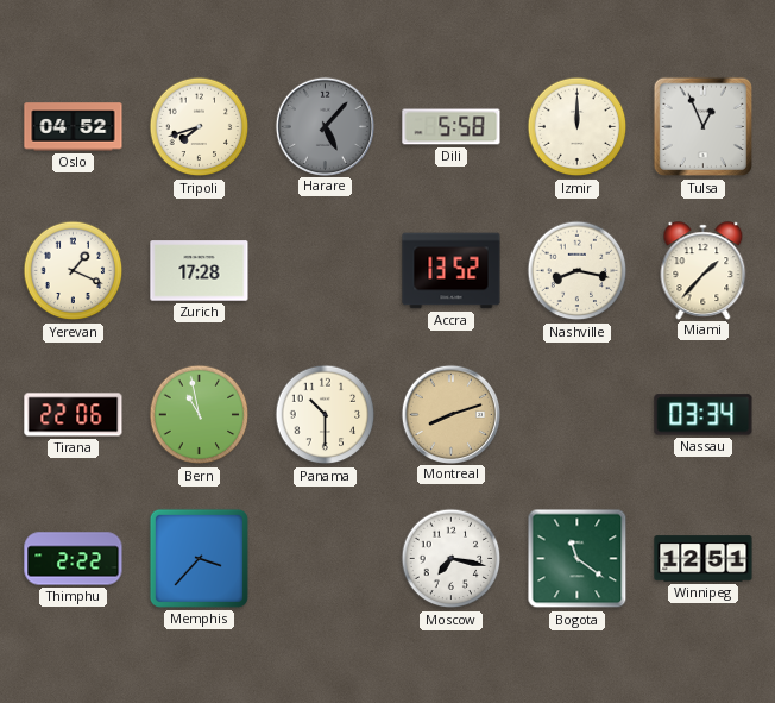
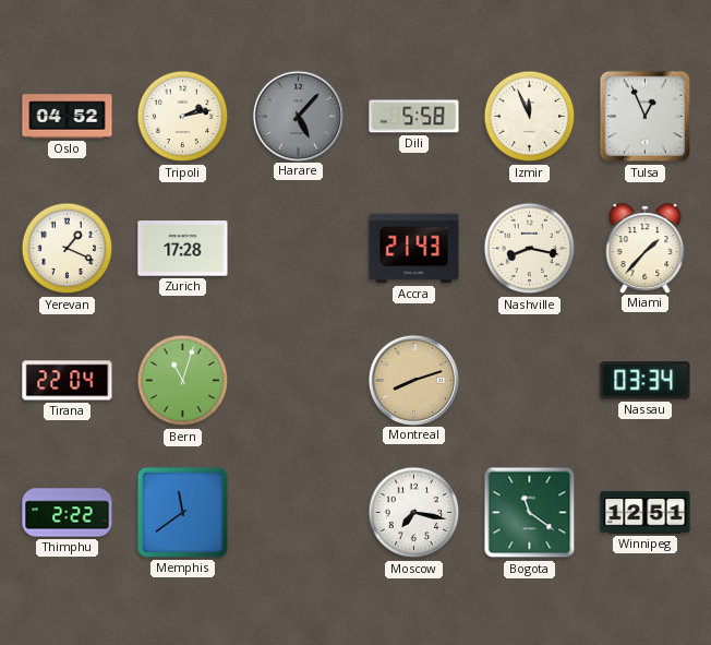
Tripoli: 7:42 -> 2:13 (183, 117)
Izmir: 12:00 -> 11:56 (530, 117)
Accra: 13:52 -> 21:43 (414, 249)
Tirana: 22:06 -> 22:04 (68, 381)
Bern: 10:58 -> 11:03 (183, 381)
Panama: 10:30 -> none (326, 415)
Memphis: 3:37 -> 11:39 (182, 512)
